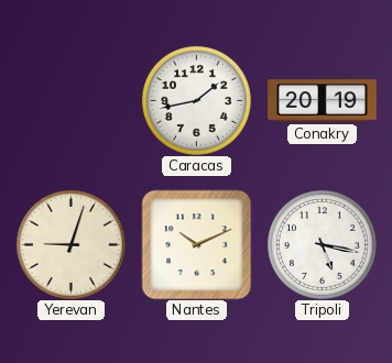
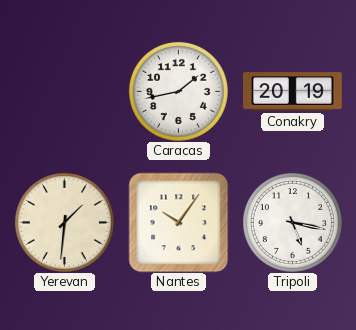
Yerevan: 9:03 -> 1:31 (64, 222)
Nantes: 10:11 -> 10:06 (178, 222)
